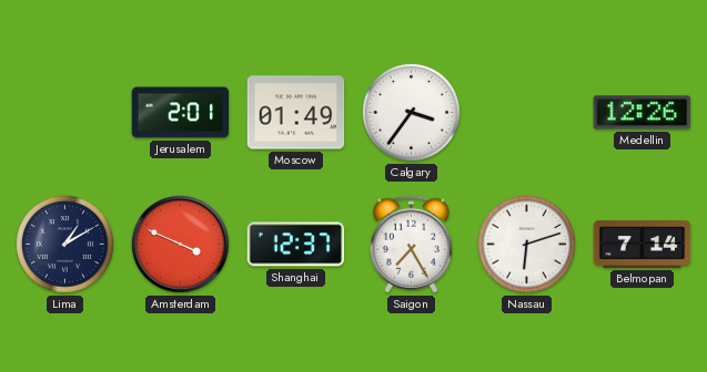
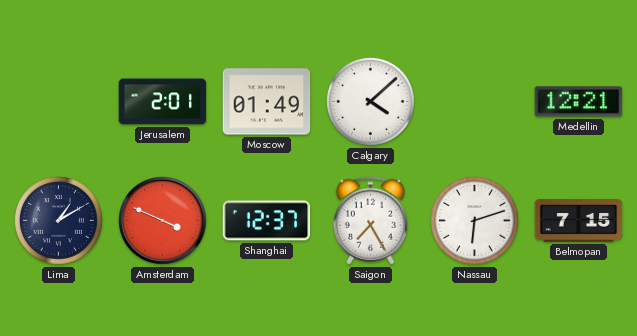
Calgary: 3:36 -> 4:08 (371, 102)
Medellin: 12:26 -> 12:21 (579, 102)
Belmopan: 7:14 -> 7:15 (579, 221)
